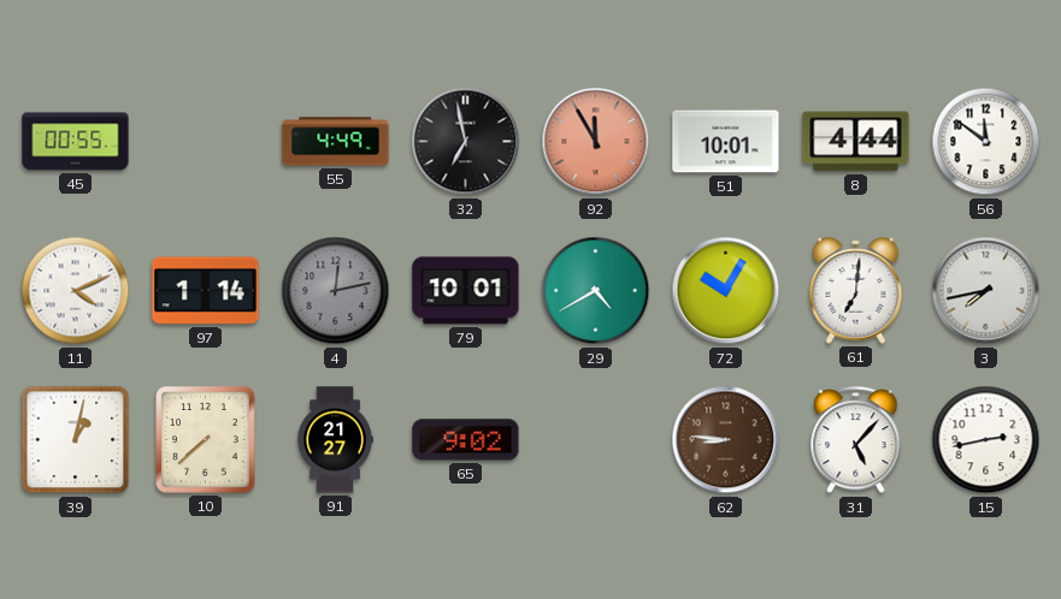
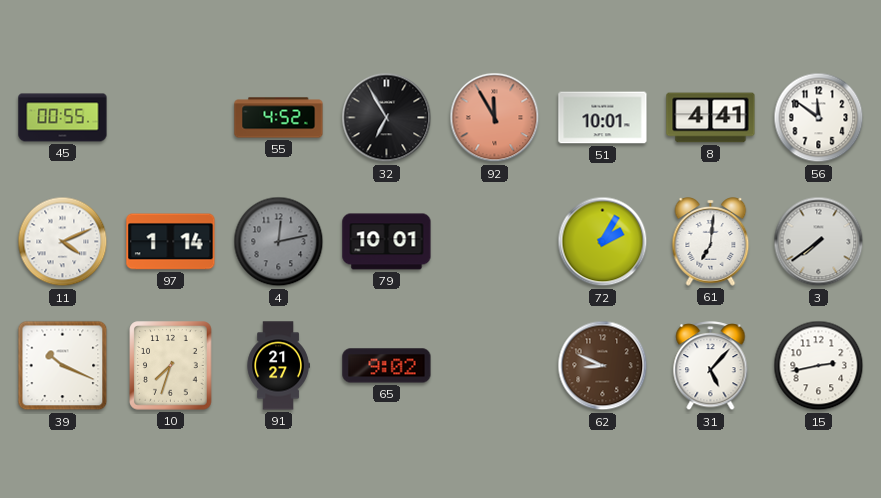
55: 4:49 -> 4:52 (279, 118)
32: 6:58 -> 6:55 (387, 118)
8: 4:44 -> 4:41 (711, 118)
29: 4:40 -> none (596, 291)
72: 10:05 -> 2:05 (603, 242)
3: 7:43 -> 7:39 (819, 242)
39: 1:02 -> 10:19 (63, 366)
10: 7:38 -> 7:33 (171, 366)
62: 8:46 -> 8:49 (603, 366)
